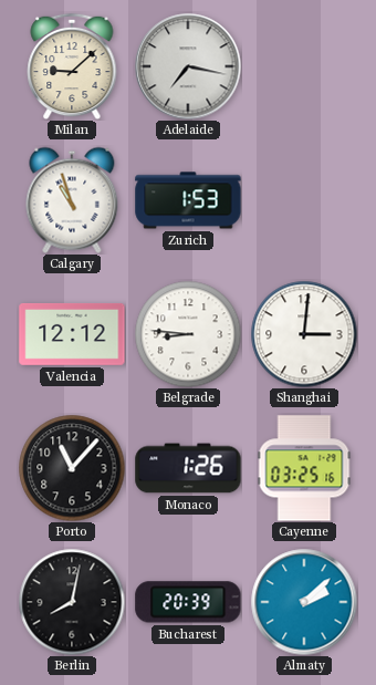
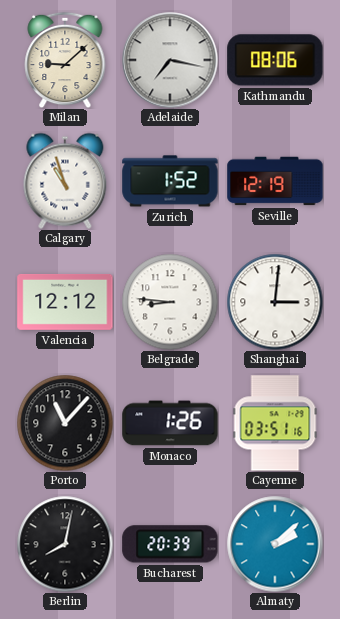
Kathmandu: none -> 08:06 (275, 60)
Zurich: 1:53 -> 1:52 (170, 181)
Seville: none -> 12:19 (275, 181)
Cayenne: 03:25 -> 03:51 (275, 423)
